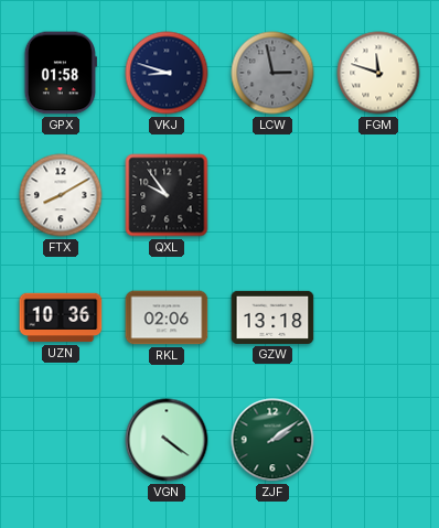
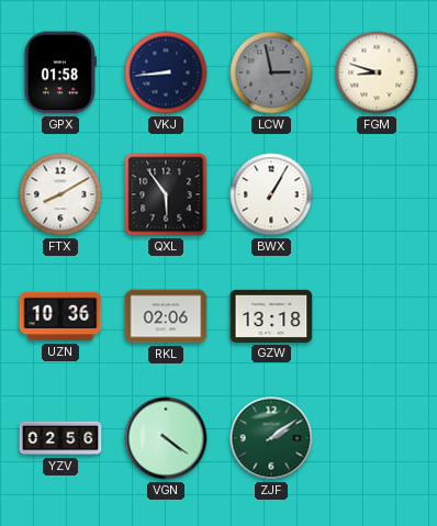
VKJ: 8:48 -> 8:44 (166, 72)
FGM: 11:48 -> 8:48 (377, 72)
QXL: 9:54 -> 5:54 (166, 194)
BWX: none -> 1:05 (271, 194)
YZV: none -> 02:56 (60, 438)
